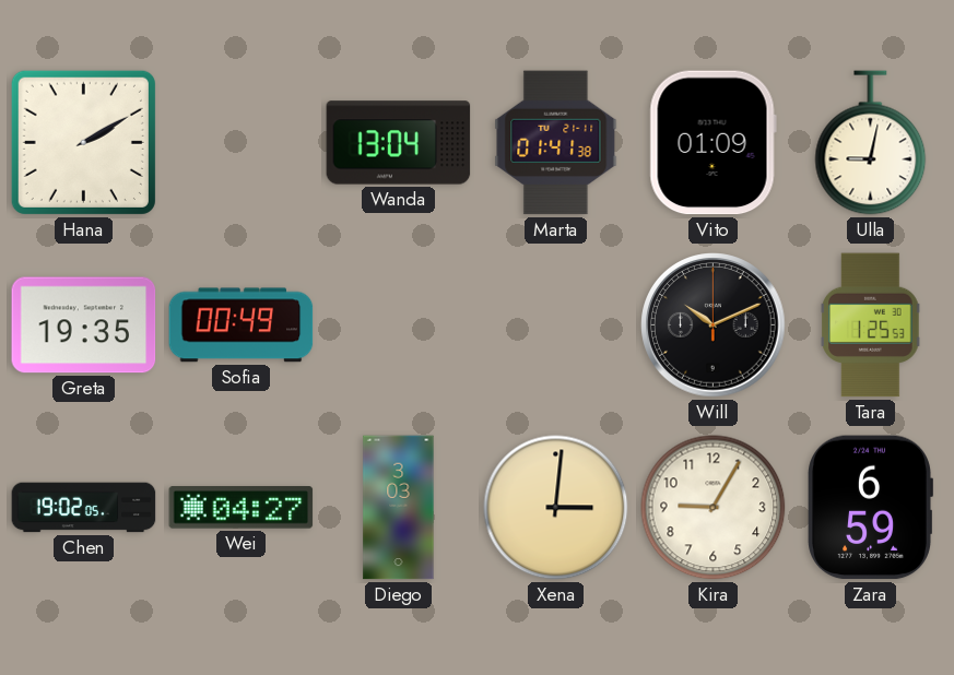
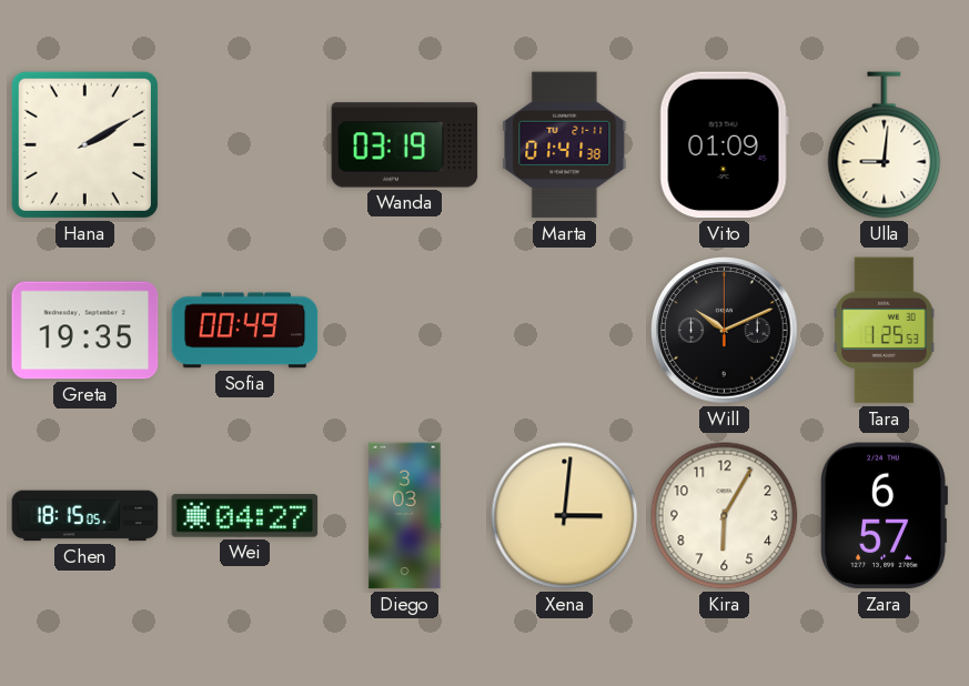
Wanda: 13:04 -> 03:19 (405, 145)
Ulla: 9:02 -> 9:01 (885, 145)
Chen: 19:02 -> 18:15 (85, 516)
Kira: 9:05 -> 6:05 (725, 516)
Zara: 6:59 -> 6:57 (884, 516)
